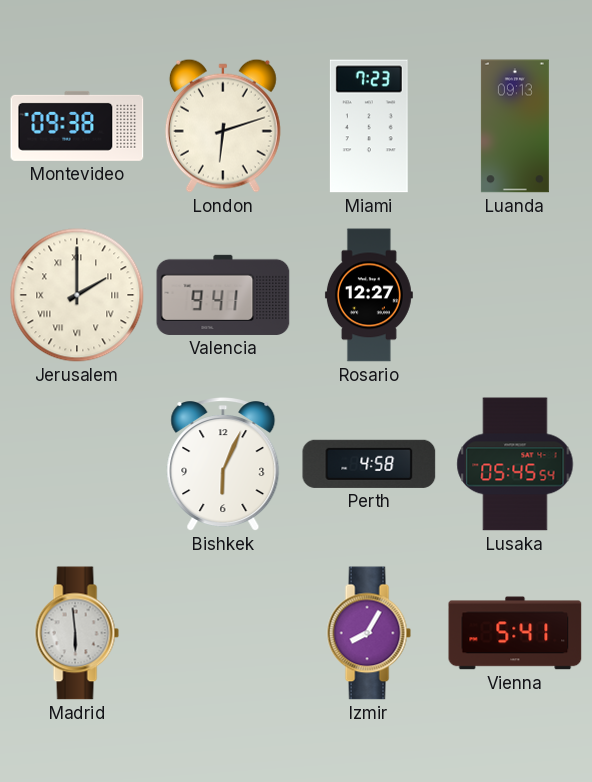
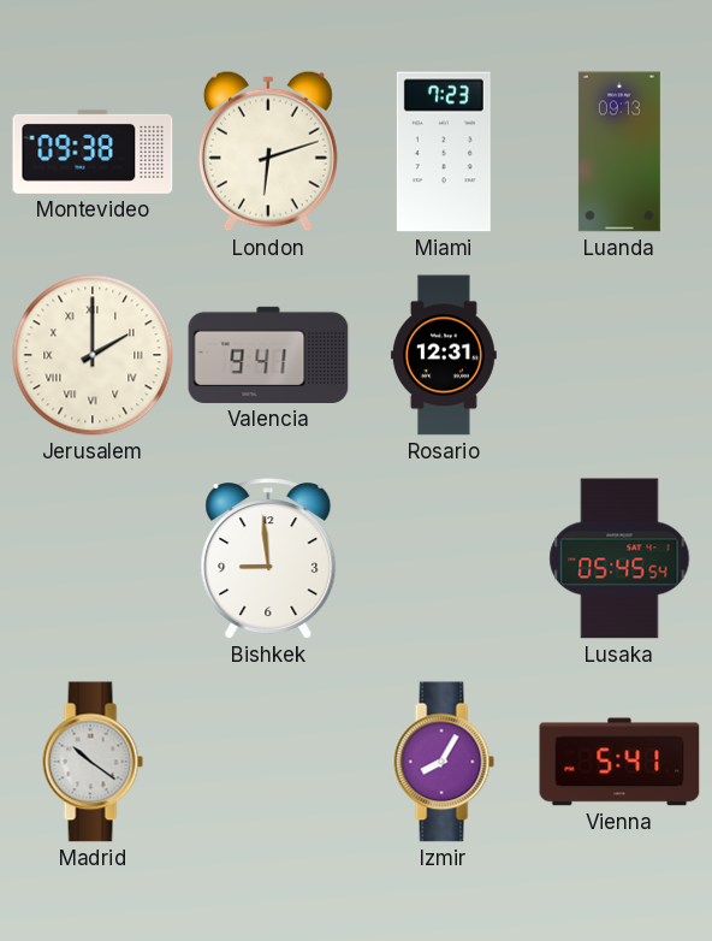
Rosario: 12:27 -> 12:31 (444, 355)
Bishkek: 6:04 -> 8:59 (268, 560)
Perth: 4:58 -> none (369, 464)
Madrid: 5:59 -> 10:21 (93, 762)
